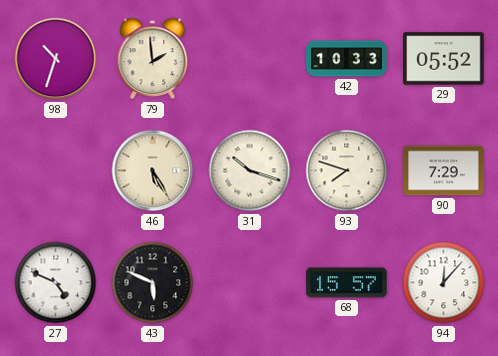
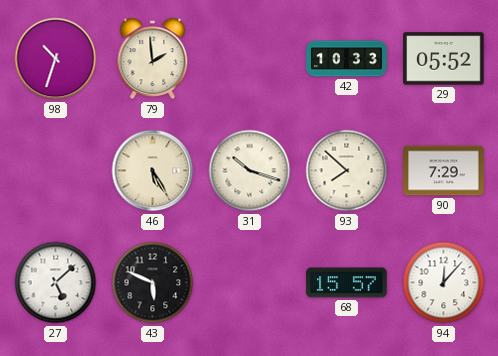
93: 7:48 -> 7:52 (347, 171)
27: 4:49 -> 5:08 (56, 283)
